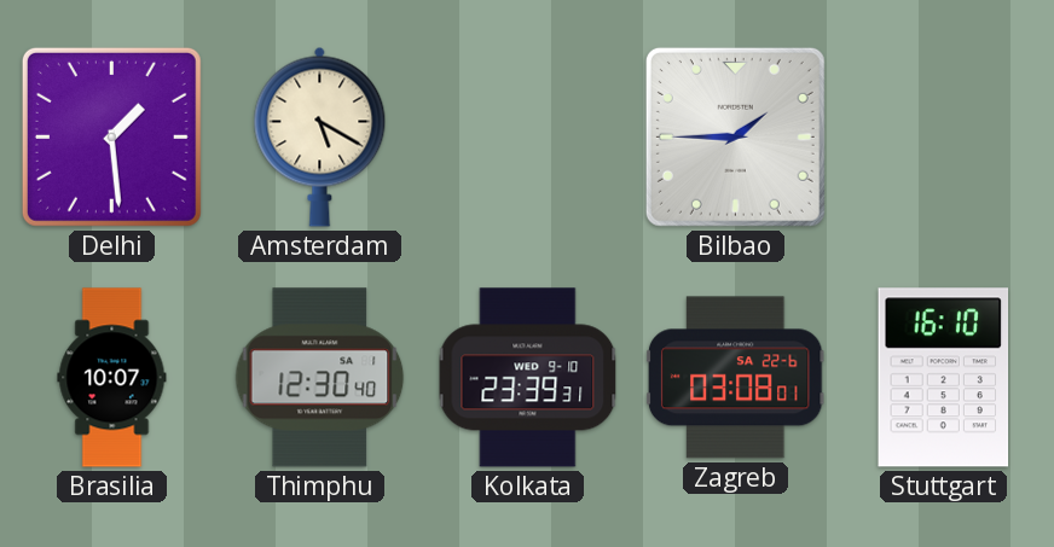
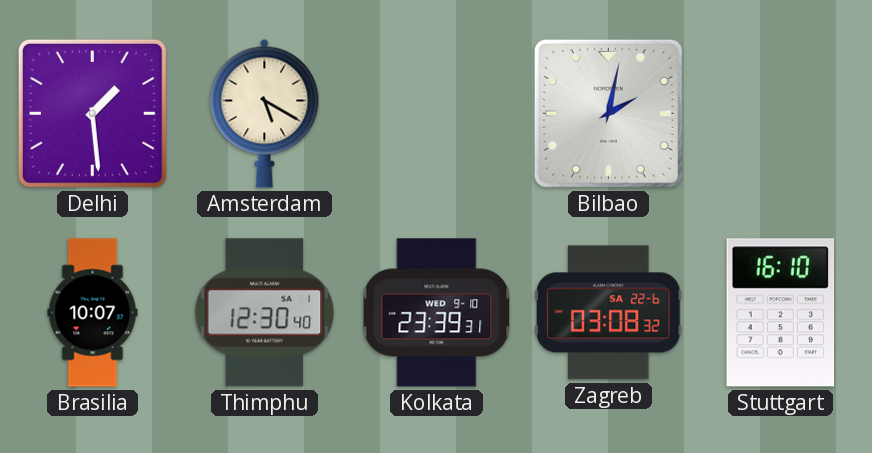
Bilbao: 1:45 -> 2:02 (608, 113)
Zagreb: 03:08:01 -> 03:08:32 (608, 313)
